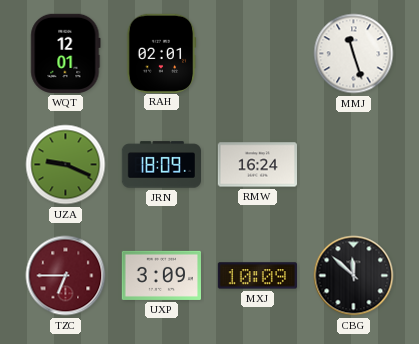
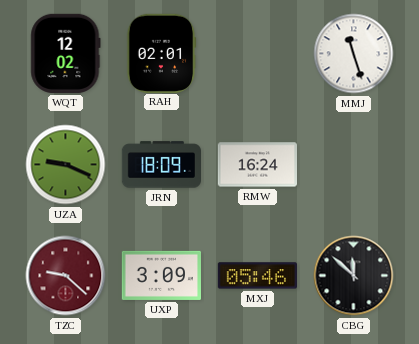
WQT: 12:01 -> 12:02 (66, 53)
TZC: 6:45 -> 9:22 (66, 276)
MXJ: 10:09 -> 05:46 (257, 276)
